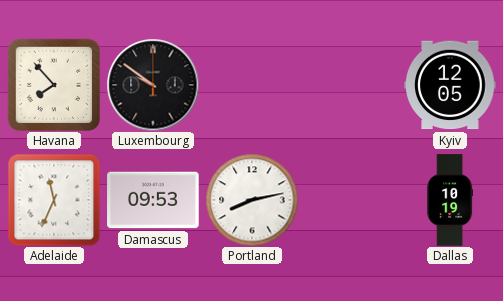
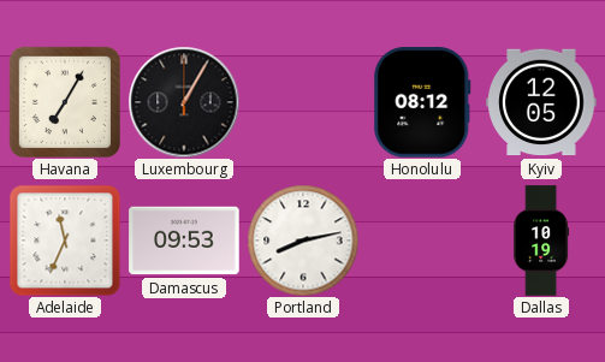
Havana: 7:53 -> 7:05 (64, 101)
Luxembourg: 9:51 -> 1:05 (184, 102)
Honolulu: none -> 08:12 (422, 102)
